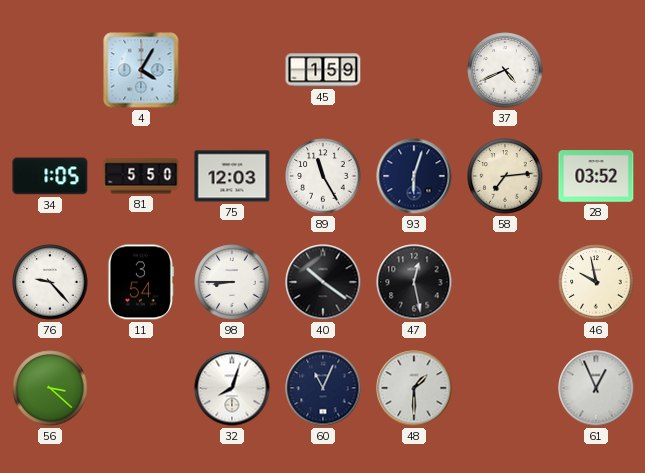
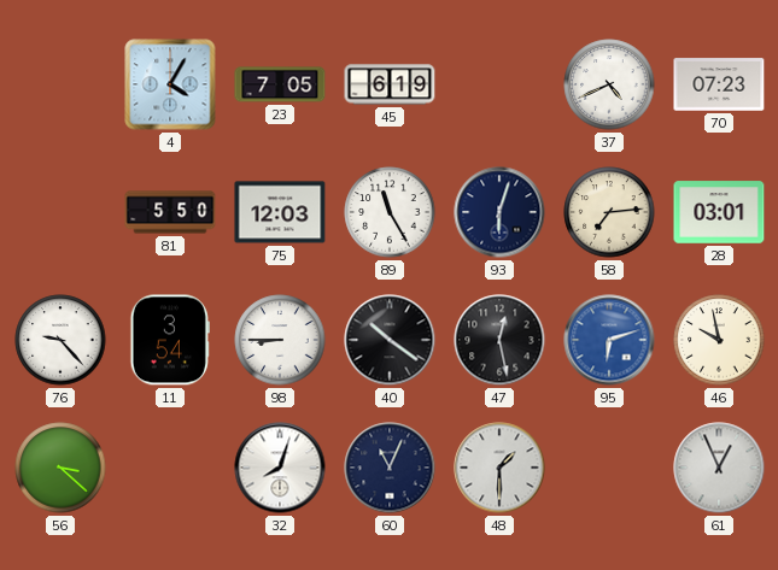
23: none -> 7:05 (280, 84)
45: 1:59 -> 6:19 (390, 84)
70: none -> 07:23 (719, 84)
34: 1:05 -> none (50, 176)
28: 03:52 -> 03:01 (719, 212)
95: none -> 6:12 (609, 340)
